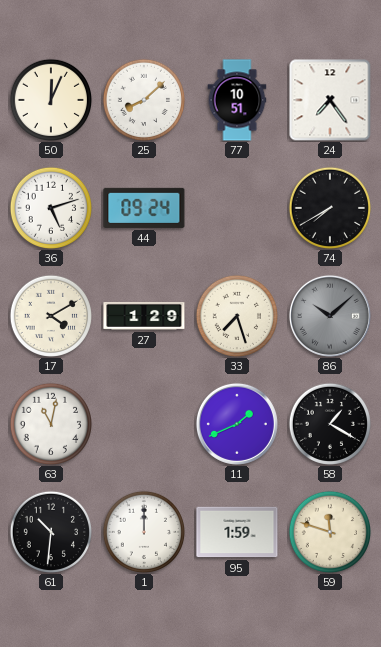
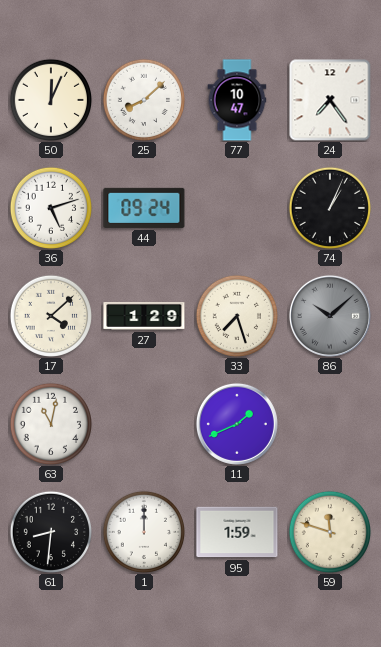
77: 10:51 -> 10:47 (237, 100)
74: 7:40 -> 1:04 (329, 207)
17: 4:10 -> 4:08 (50, 315)
58: 1:20 -> none (329, 423)
61: 10:31 -> 8:31 (50, 531)
